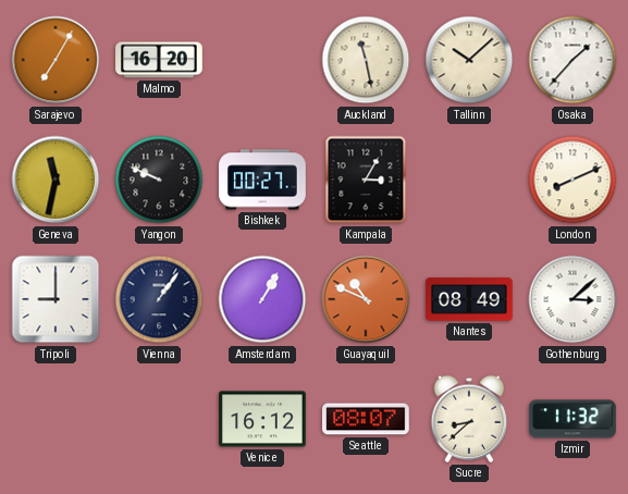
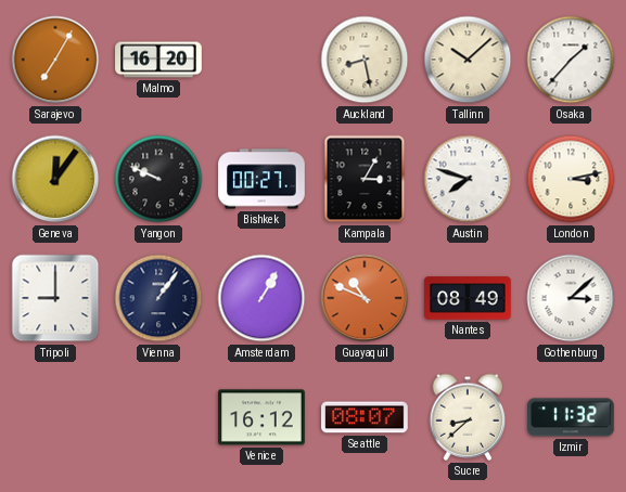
Auckland: 11:28 -> 8:28 (365, 60)
Geneva: 11:32 -> 12:06 (55, 179)
Austin: none -> 7:48 (468, 179)
London: 8:11 -> 3:13 (571, 179)
